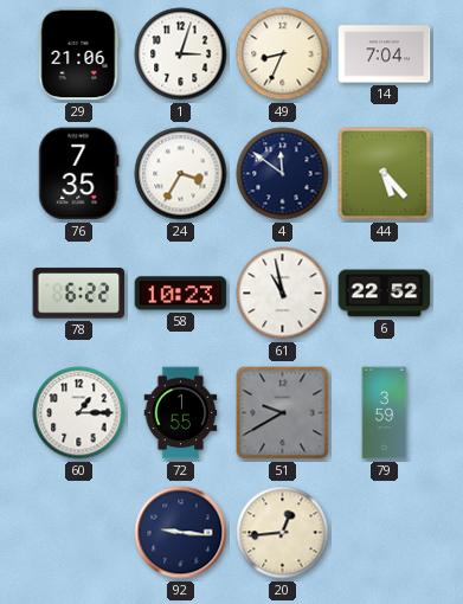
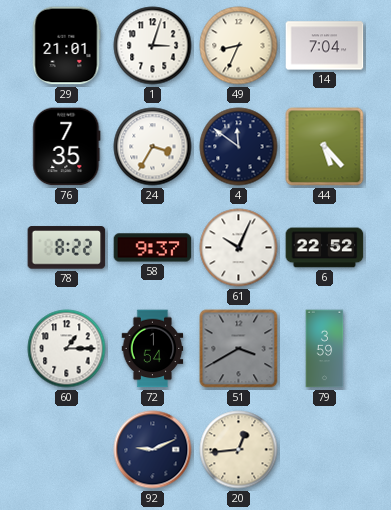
29: 21:06 -> 21:01 (66, 46)
78: 6:22 -> 8:22 (67, 248)
58: 10:23 -> 9:37 (153, 248)
61: 10:58 -> 10:04 (239, 248)
72: 1:55 -> 1:54 (153, 349)
51: 9:40 -> 3:40 (239, 349)
92: 9:16 -> 9:11 (153, 450)
